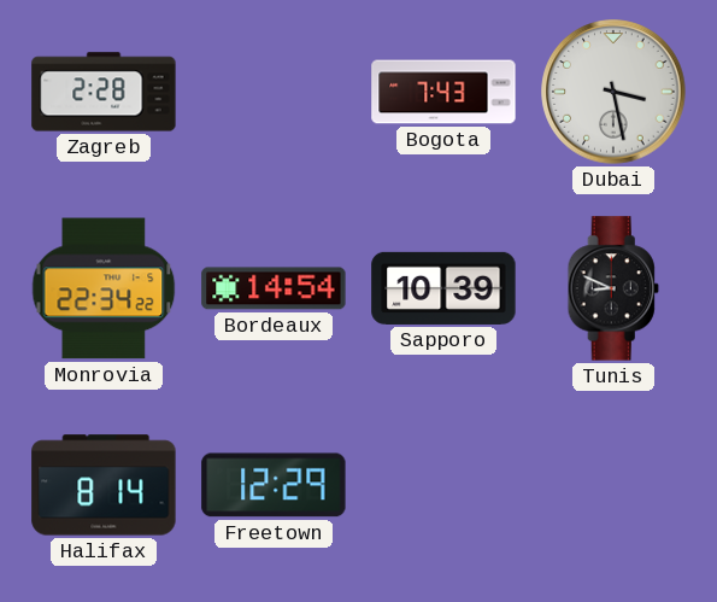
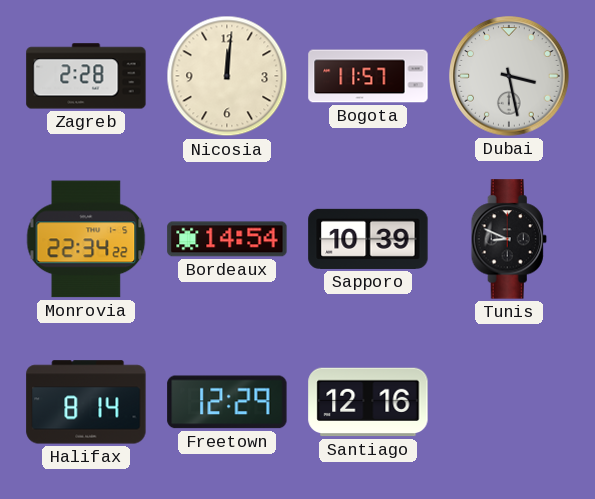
Nicosia: none -> 12:01 (227, 76)
Bogota: 7:43 -> 11:57 (368, 76)
Santiago: none -> 12:16 (368, 402)
